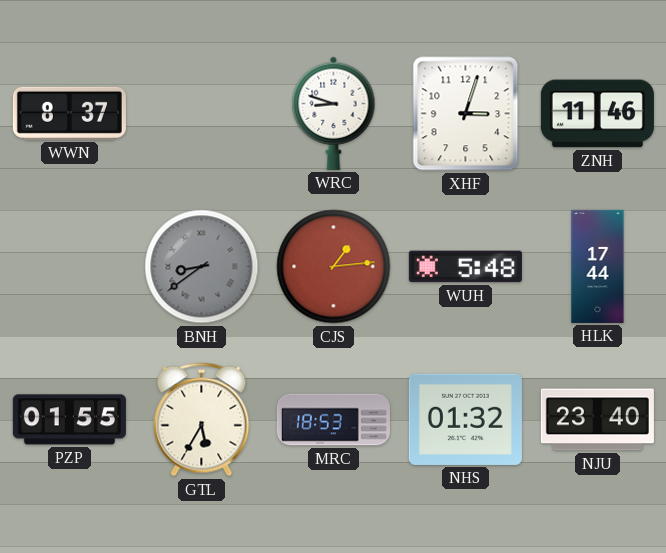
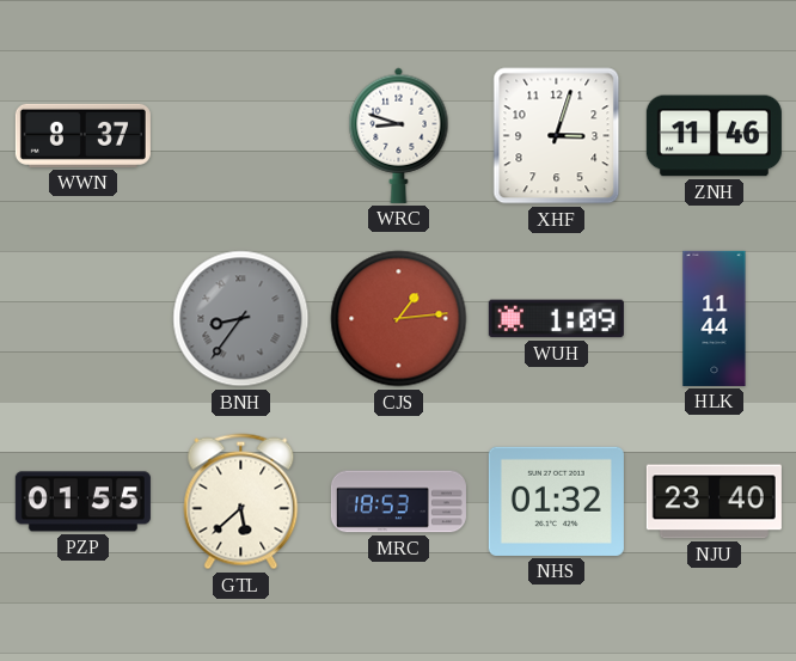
BNH: 8:39 -> 8:36 (241, 319)
WUH: 5:48 -> 1:09 (556, 319)
HLK: 17:44 -> 11:44 (715, 318)
GTL: 5:35 -> 5:38 (241, 502)
